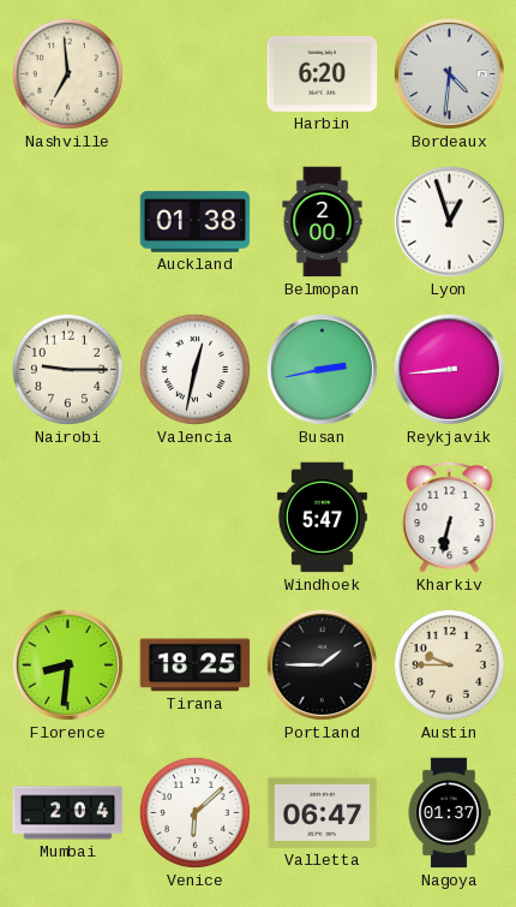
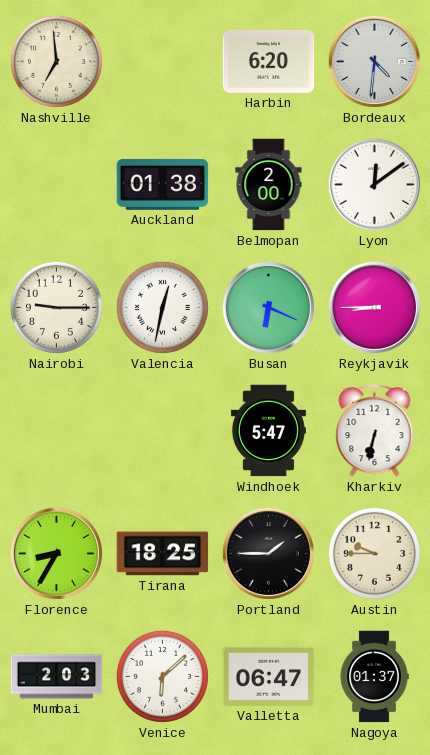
Lyon: 12:57 -> 12:09 (374, 184)
Busan: 2:43 -> 6:19 (268, 307)
Reykjavik: 8:44 -> 8:45 (374, 307)
Florence: 8:31 -> 8:35 (56, 553)
Mumbai: 2:04 -> 2:03 (57, 677)
